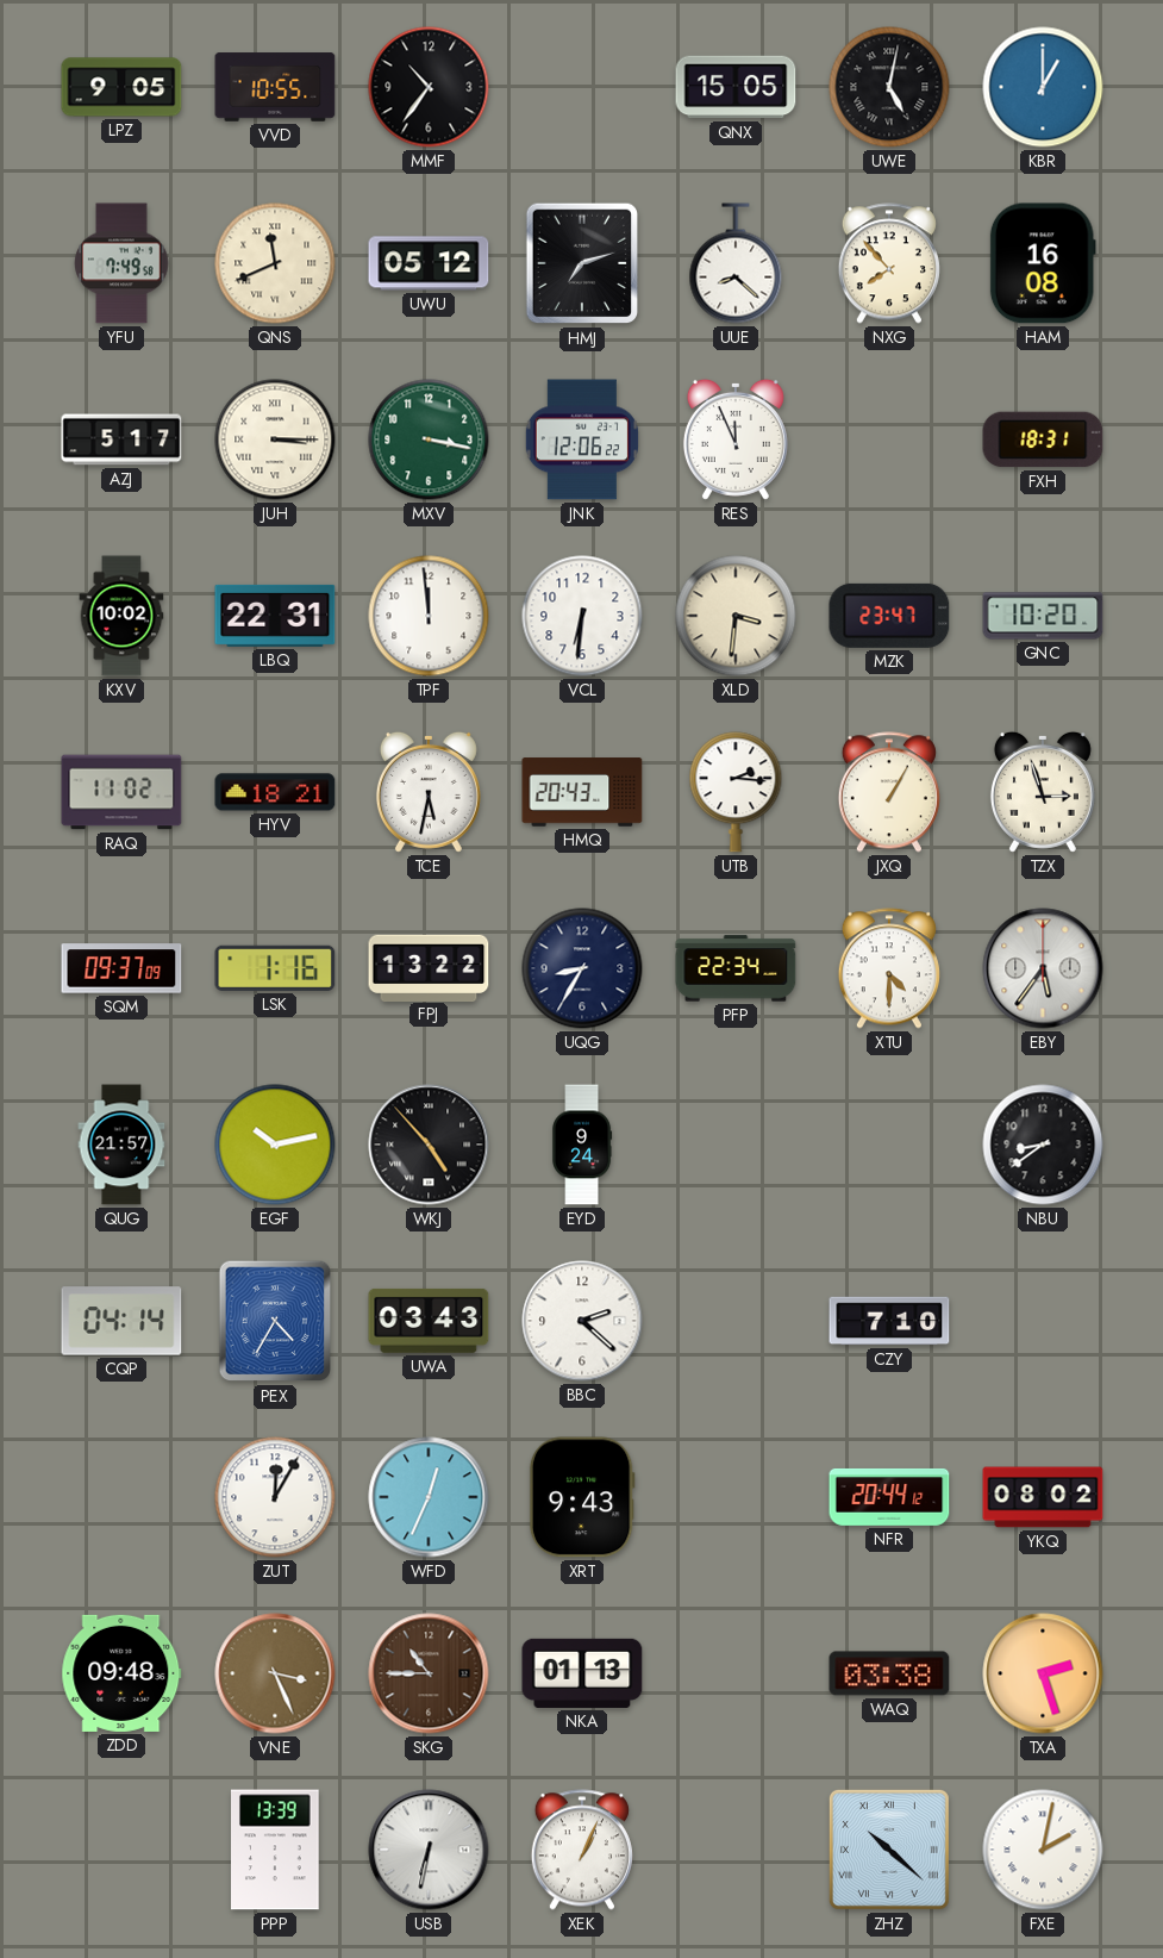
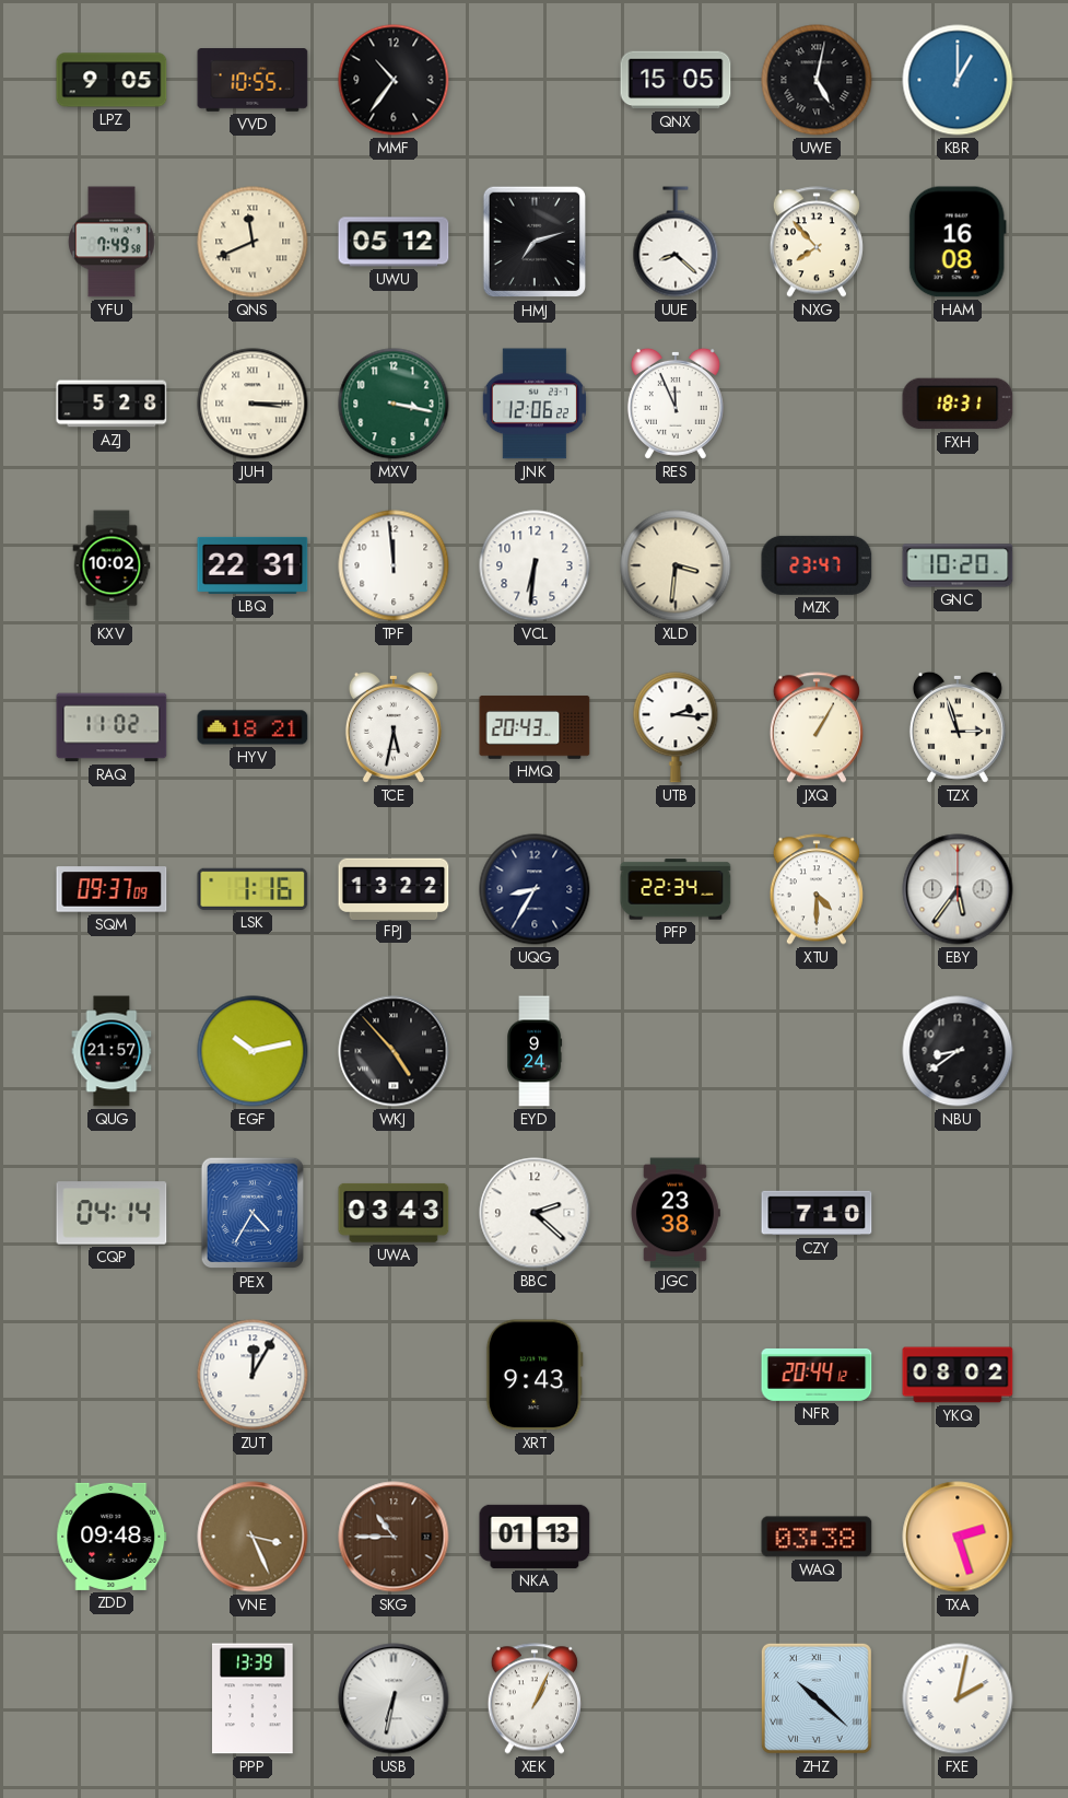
AZJ: 5:17 -> 5:28 (112, 404)
JGC: none -> 23:38 (676, 1213)
WFD: 12:34 -> none (429, 1497)
